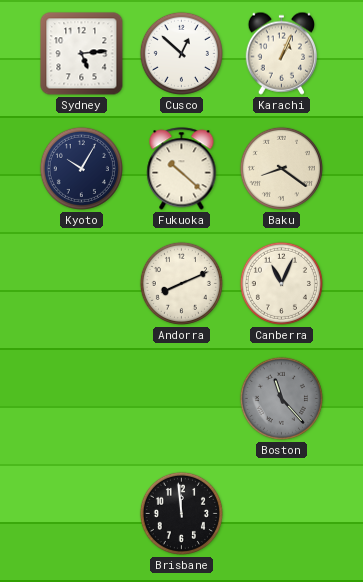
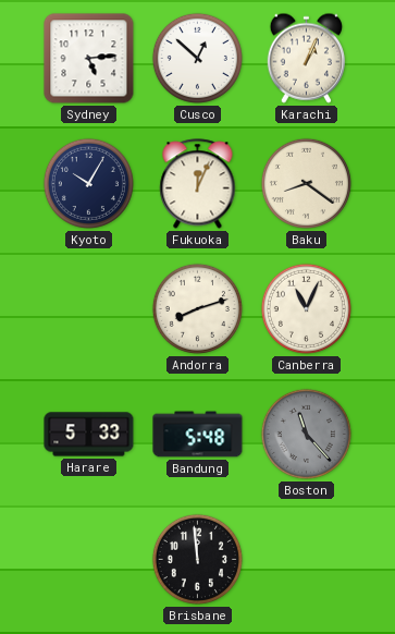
Fukuoka: 10:22 -> 12:04 (198, 184)
Andorra: 8:11 -> 8:12 (197, 308)
Harare: none -> 5:33 (89, 435)
Bandung: none -> 5:48 (198, 435)
